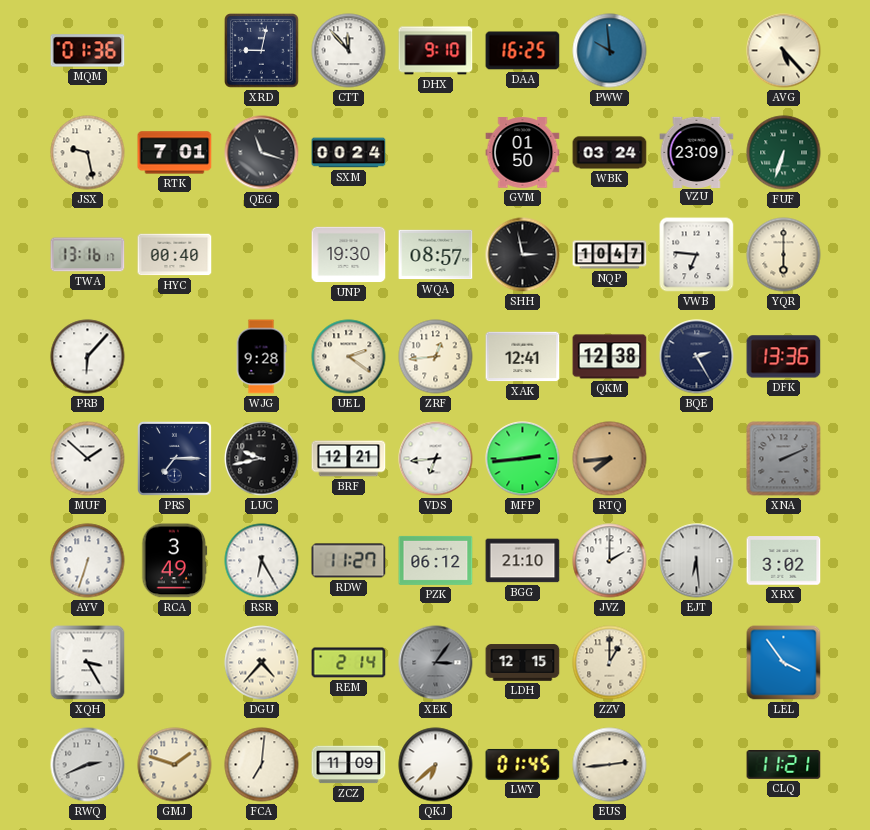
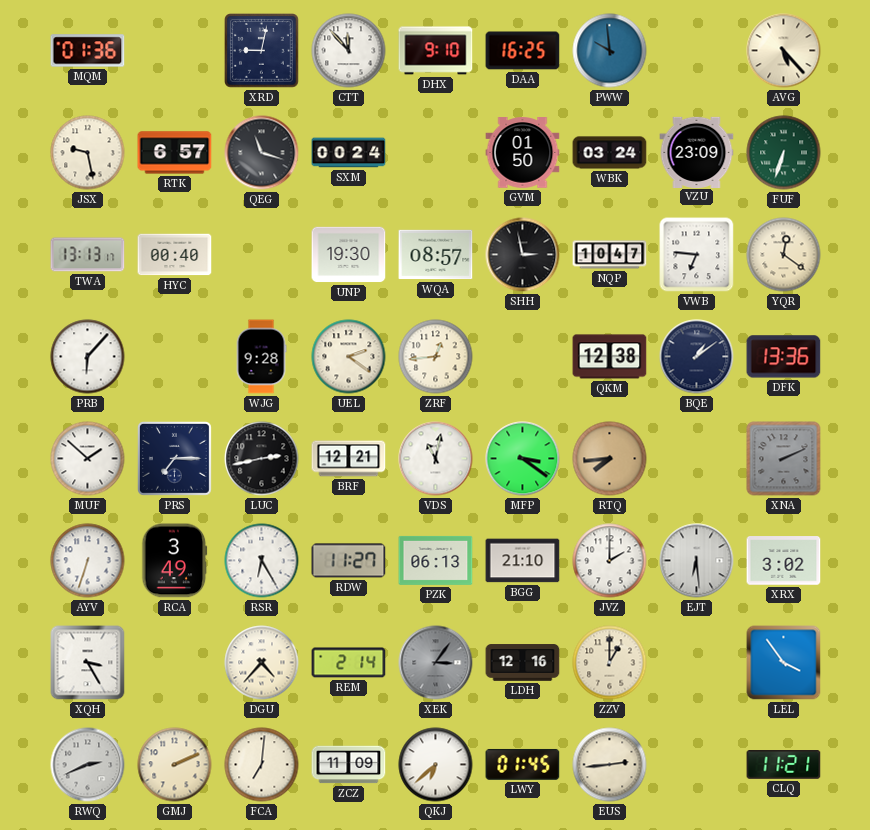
RTK: 7:01 -> 6:57 (175, 153)
TWA: 13:16 -> 13:13 (88, 255)
YQR: 6:00 -> 12:21 (784, 255)
XAK: 12:41 -> none (523, 357)
BQE: 2:25 -> 1:09 (697, 357)
LUC: 9:43 -> 2:43 (262, 459)
VDS: 6:44 -> 11:02 (436, 459)
MFP: 2:44 -> 3:21 (523, 459)
PZK: 06:12 -> 06:13 (436, 560)
LDH: 12:15 -> 12:16 (523, 663)
GMJ: 1:48 -> 2:11 (175, 765)
